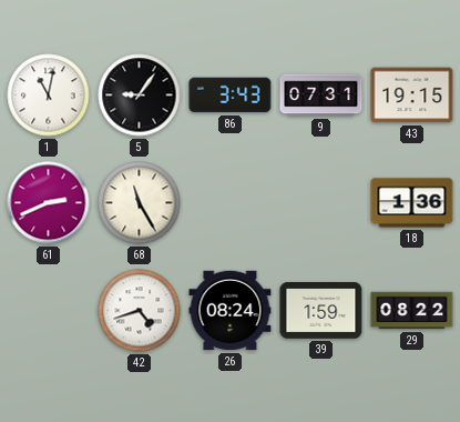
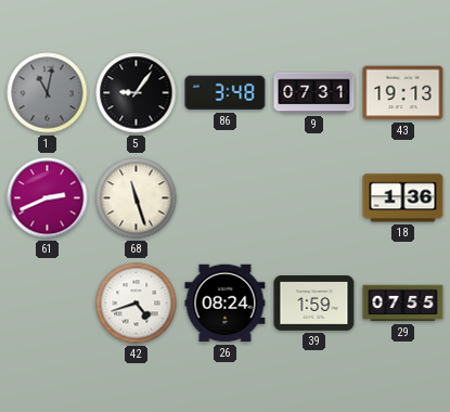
1 dial: white -> grey (48, 93)
86: 3:43 -> 3:48 (226, 93)
43: 19:15 -> 19:13 (403, 93)
68: 11:25 -> 11:27 (137, 198)
29: 08:22 -> 07:55 (403, 304)
